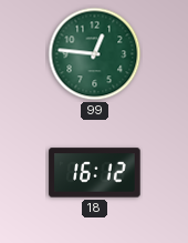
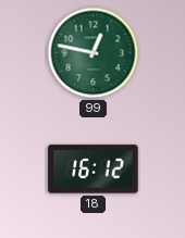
99: 12:46 -> 12:47 (94, 53)
